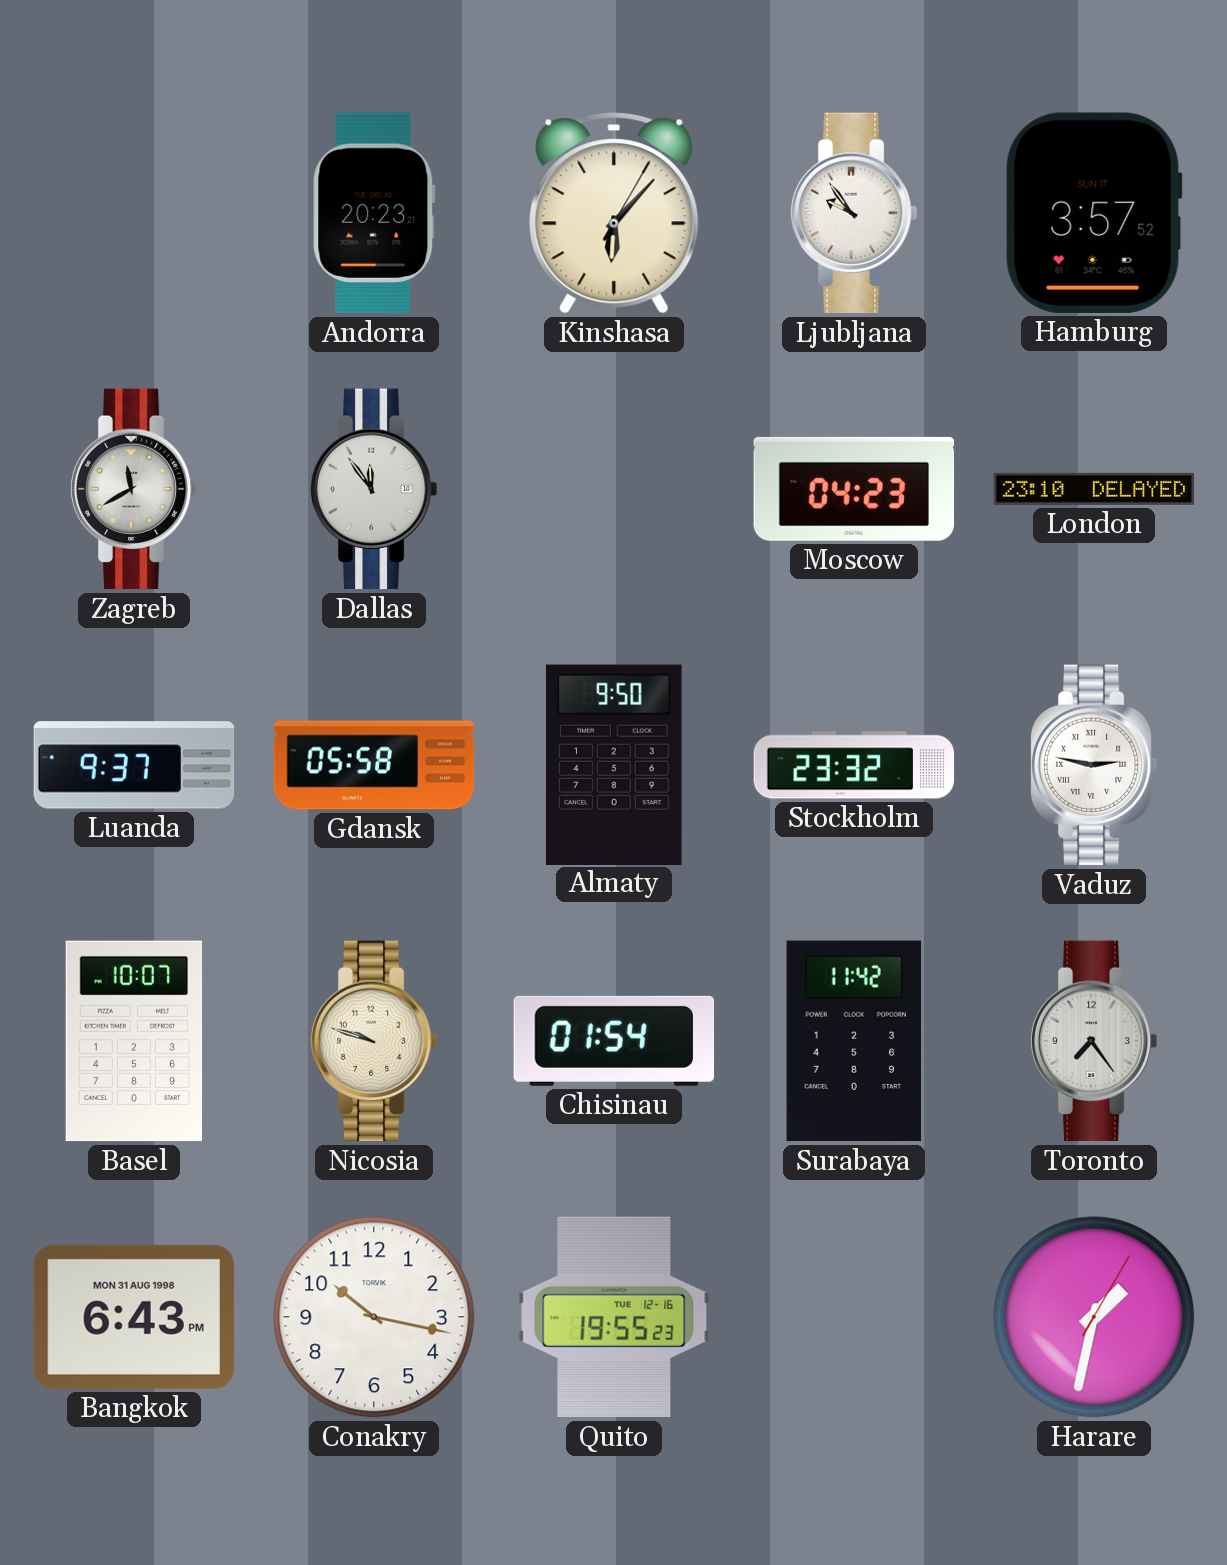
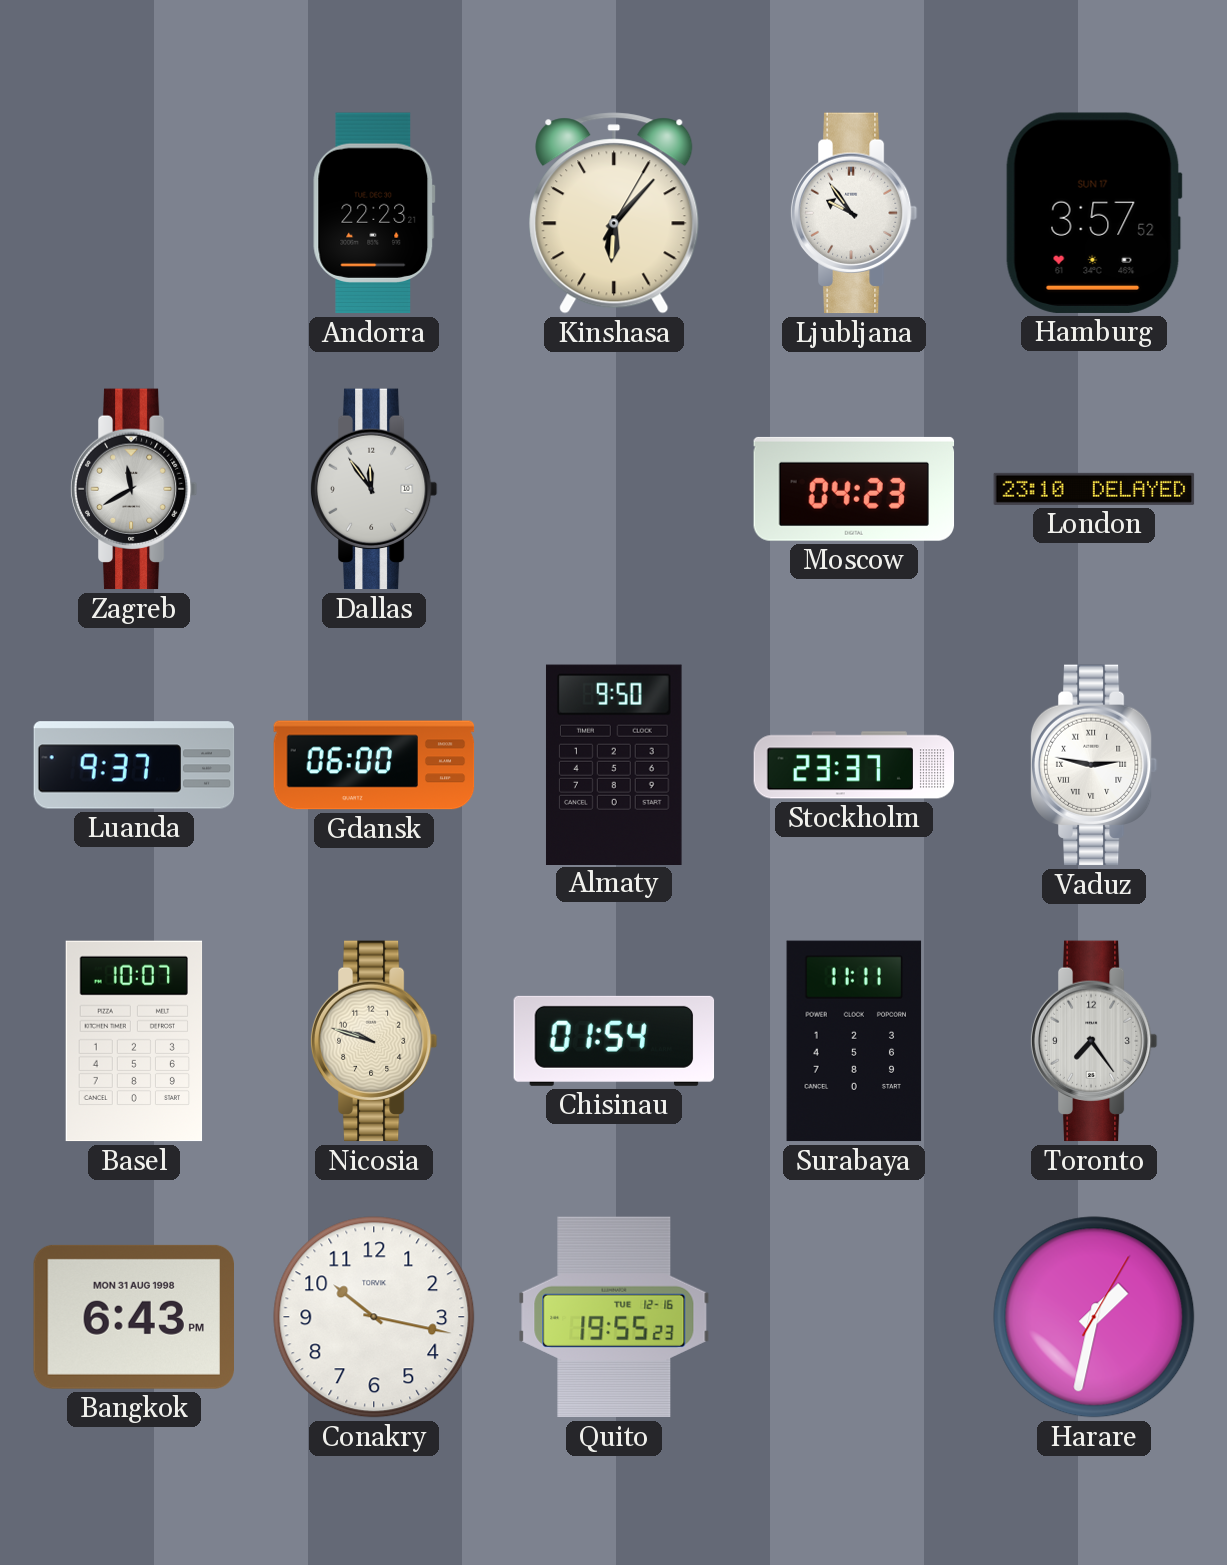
Andorra: 20:23 -> 22:23 (374, 213)
Gdansk: 05:58 -> 06:00 (374, 765)
Stockholm: 23:32 -> 23:37 (854, 765)
Surabaya: 11:42 -> 11:11 (854, 1041)
